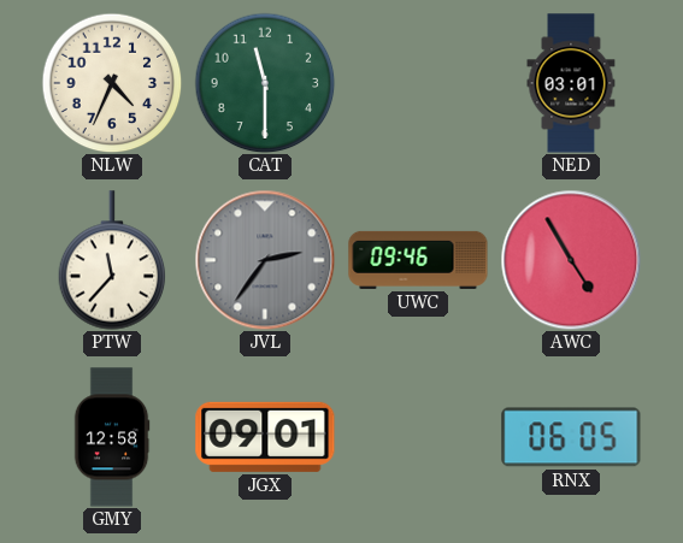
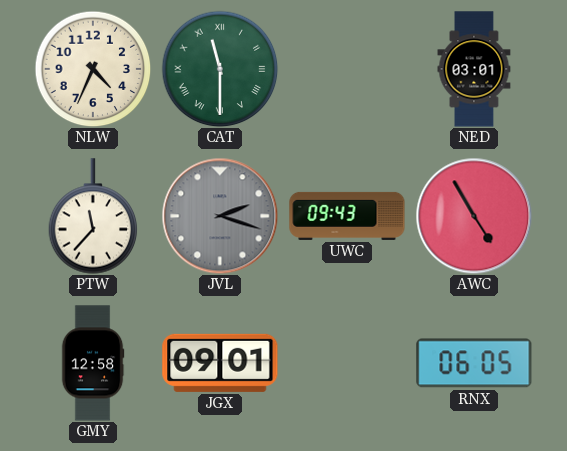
CAT numerals: Arabic -> Roman (220, 69)
JVL: 2:36 -> 2:18 (220, 216)
UWC: 09:46 -> 09:43 (347, 216)
